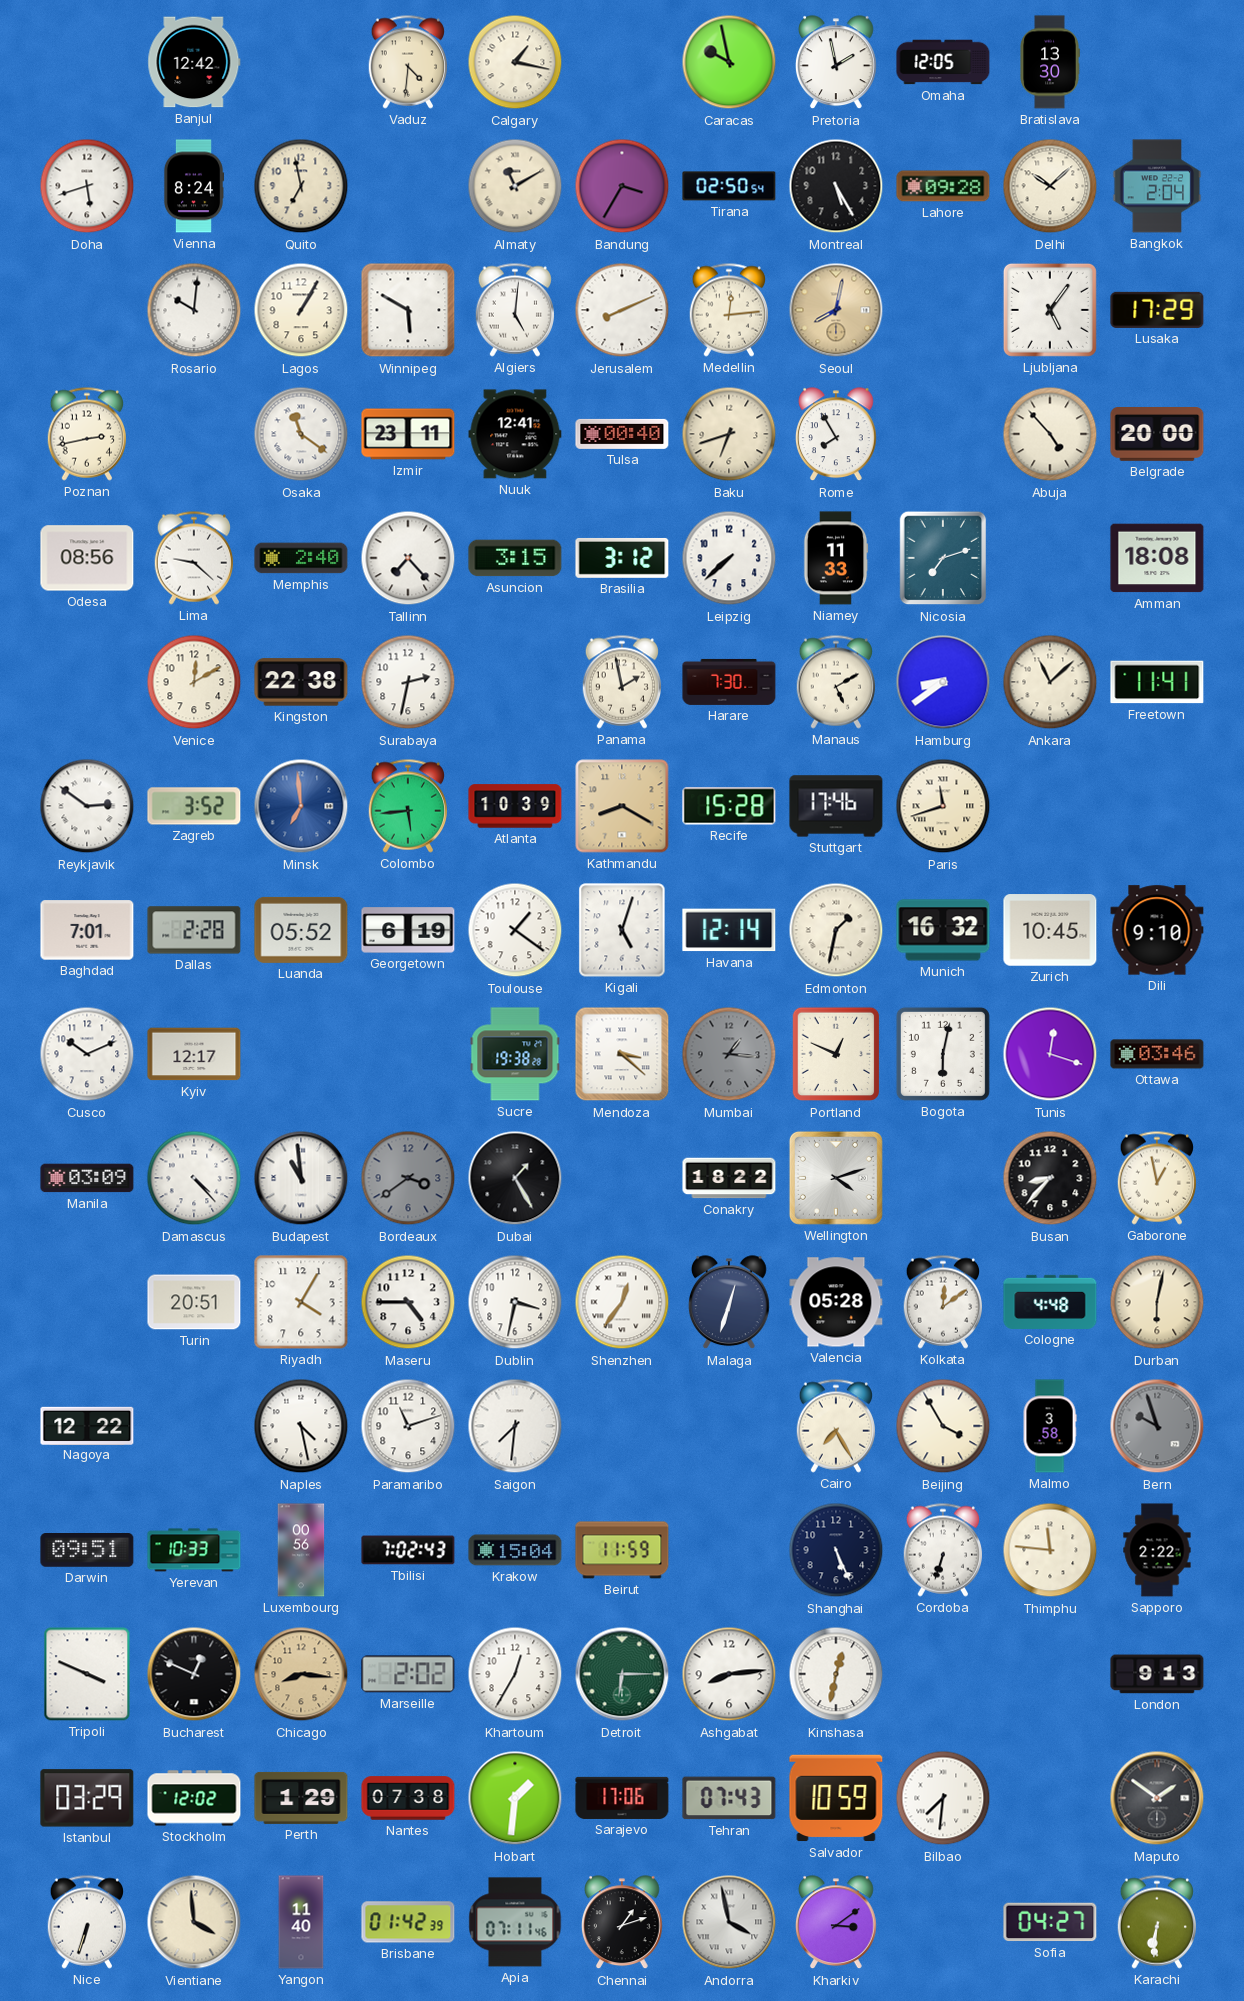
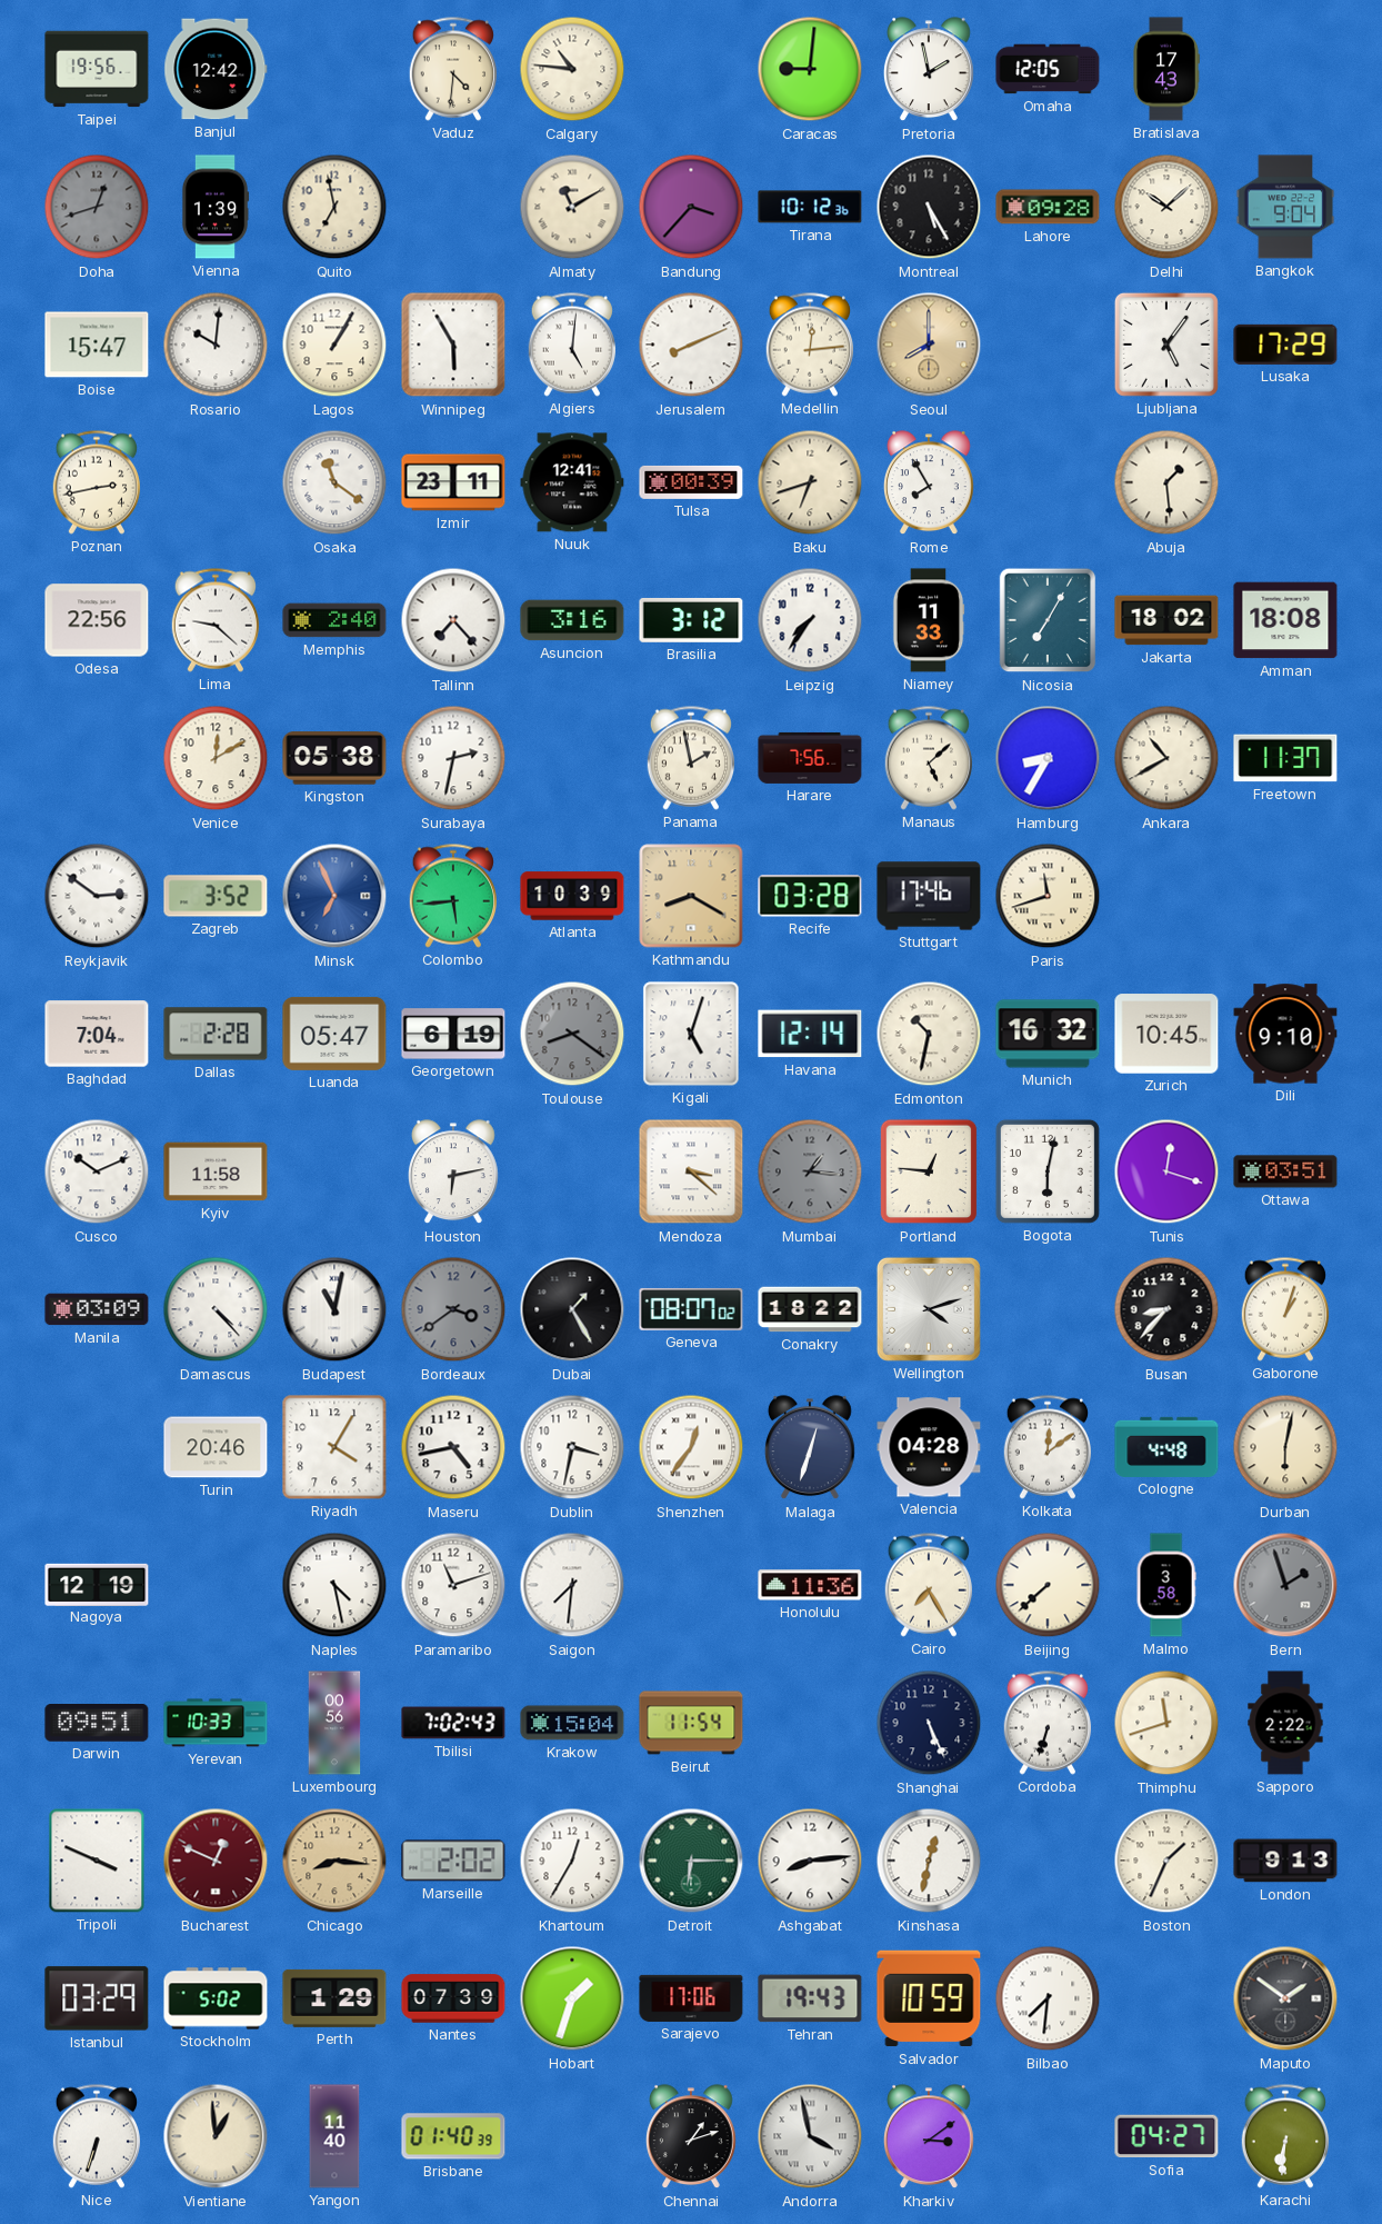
Taipei: none -> 19:56 (97, 69)
Calgary: 1:17 -> 10:46 (572, 69)
Caracas: 9:58 -> 9:01 (810, 69)
Bratislava: 13:30 -> 17:43 (1166, 69)
Doha: 5:42 -> 12:42 (97, 207)
Doha dial: white -> grey (97, 207)
Vienna: 8:24 -> 1:39 (216, 207)
Bandung: 3:35 -> 3:37 (691, 207)
Tirana: 02:50 -> 10:12 (810, 207)
Bangkok: 2:04 -> 9:04 (1285, 207)
Boise: none -> 15:47 (97, 345)
Winnipeg: 5:50 -> 5:55 (453, 345)
Seoul: 8:02 -> 8:00 (929, 345)
Tulsa: 00:40 -> 00:39 (691, 482)
Abuja: 4:53 -> 1:29 (1166, 482)
Belgrade: 20:00 -> none (1157, 435)
Odesa: 08:56 -> 22:56 (97, 620)
Asuncion: 3:15 -> 3:16 (572, 620)
Leipzig: 7:38 -> 7:36 (810, 620)
Nicosia: 7:12 -> 7:05 (1048, 620)
Jakarta: none -> 18:02 (1166, 620)
Kingston: 22:38 -> 05:38 (334, 758)
Harare: 7:30 -> 7:56 (810, 758)
Manaus: 5:10 -> 5:08 (928, 758)
Hamburg: 8:39 -> 8:35 (1048, 758)
Ankara: 11:08 -> 10:40 (1166, 758)
Freetown: 11:41 -> 11:37 (1285, 758)
Minsk: 6:59 -> 6:56 (334, 896)
Recife: 15:28 -> 03:28 (810, 896)
Baghdad: 7:01 -> 7:04 (97, 1034)
Luanda: 05:52 -> 05:47 (334, 1034)
Toulouse: 1:21 -> 8:21 (572, 1034)
Toulouse dial: white -> grey (572, 1034)
Edmonton: 1:32 -> 10:32 (929, 1034)
Kyiv: 12:17 -> 11:58 (216, 1171)
Houston: none -> 6:13 (454, 1173)
Sucre: 19:38 -> none (515, 1054)
Portland: 12:49 -> 12:46 (929, 1171)
Ottawa: 03:46 -> 03:51 (1285, 1171)
Budapest: 10:59 -> 11:02 (334, 1309)
Geneva: none -> 08:07 (691, 1309)
Gaborone: 12:58 -> 1:03 (1284, 1309)
Turin: 20:51 -> 20:46 (216, 1447)
Maseru: 4:45 -> 4:43 (453, 1447)
Valencia: 05:28 -> 04:28 (929, 1447)
Nagoya: 12:22 -> 12:19 (97, 1584)
Honolulu: none -> 11:36 (810, 1585)
Beijing: 3:55 -> 7:38 (1048, 1585)
Bern: 9:57 -> 1:57 (1285, 1585)
Beirut: 11:59 -> 11:54 (691, 1723)
Thimphu: 11:46 -> 11:42 (1166, 1723)
Bucharest dial: black -> burgundy (216, 1861)
Boston: none -> 1:34 (1166, 1861)
Stockholm: 12:02 -> 5:02 (216, 1998)
Nantes: 07:38 -> 07:39 (453, 1998)
Hobart: 1:31 -> 1:33 (572, 1998)
Tehran: 07:43 -> 19:43 (810, 1998)
Vientiane: 3:59 -> 12:59 (216, 2136)
Brisbane: 01:42 -> 01:40 (453, 2136)
Apia: 07:11 -> none (515, 1922)
